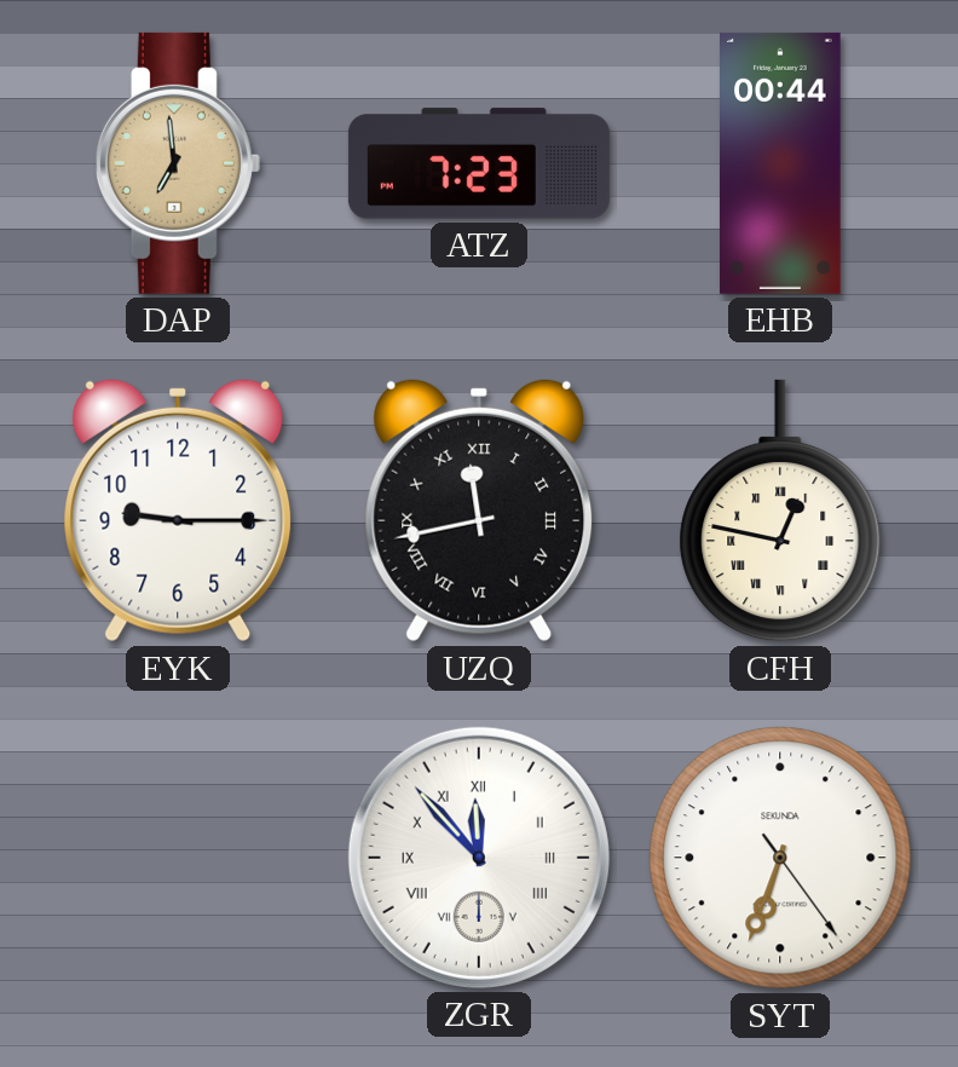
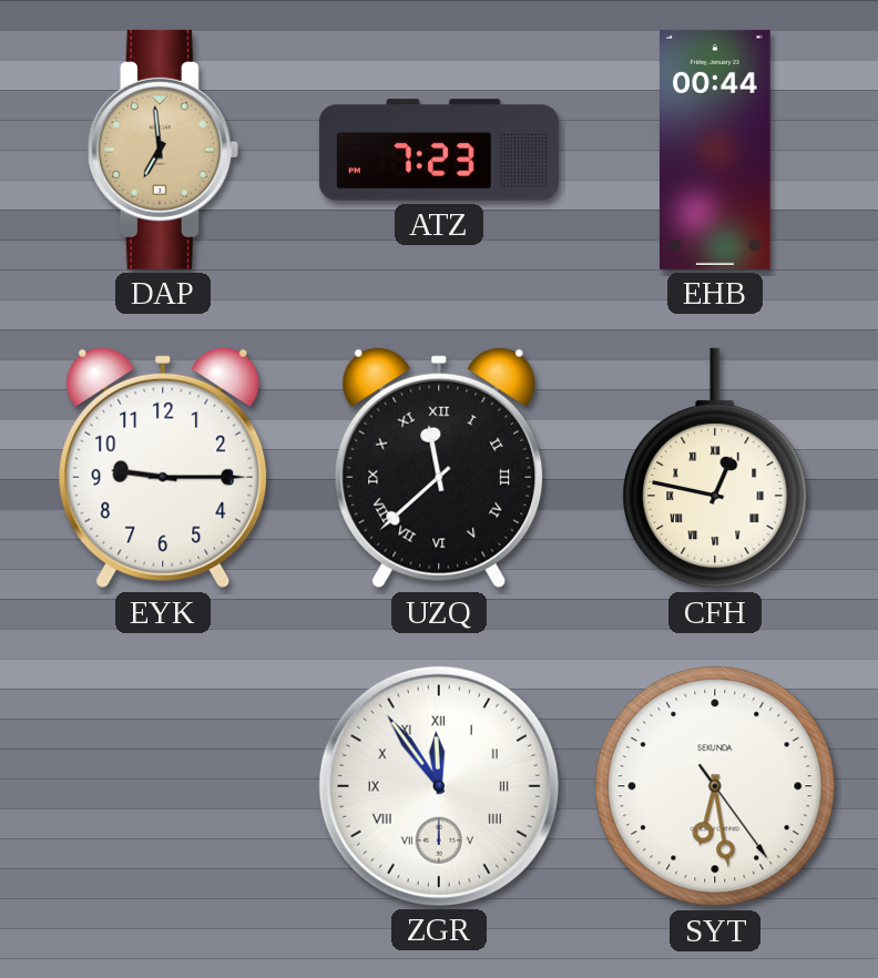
UZQ: 11:43 -> 11:38 (439, 468)
ZGR: 11:53 -> 11:54 (439, 786)
SYT: 6:33 -> 6:28 (715, 786)
